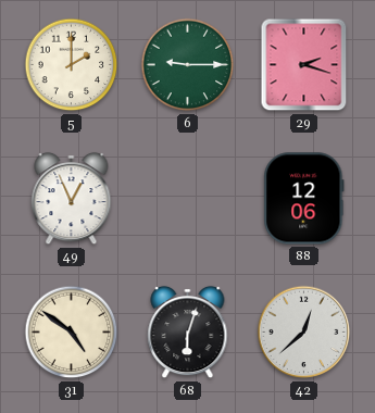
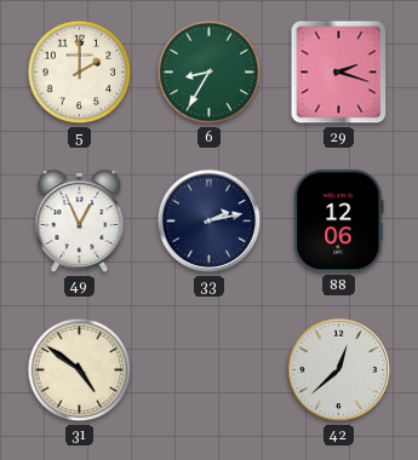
6: 9:15 -> 8:35 (210, 73)
33: none -> 2:13 (210, 222)
68: 6:03 -> none (188, 333)
